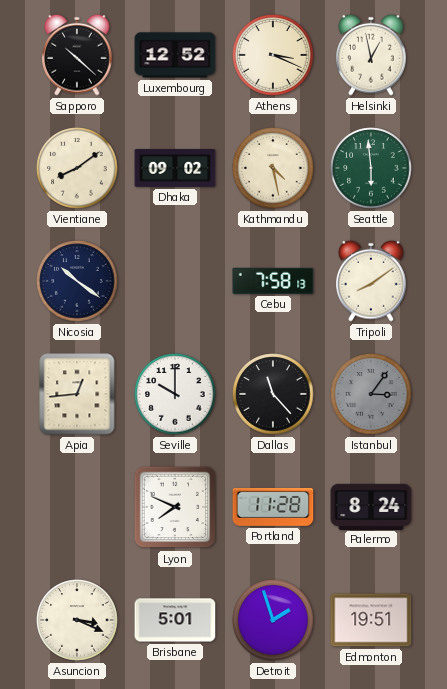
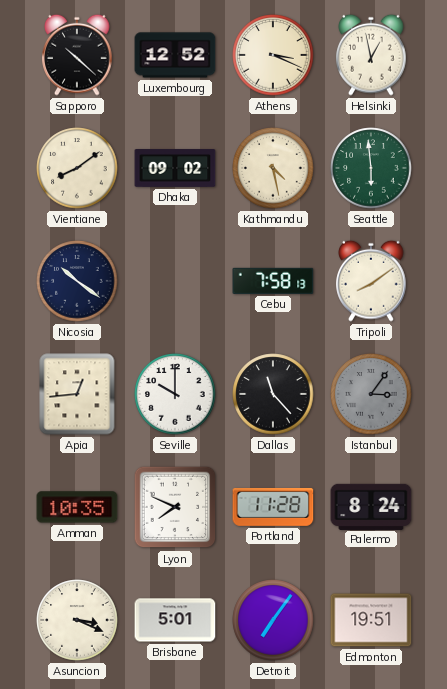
Amman: none -> 10:35 (77, 507)
Detroit: 1:57 -> 7:06 (273, 620)
